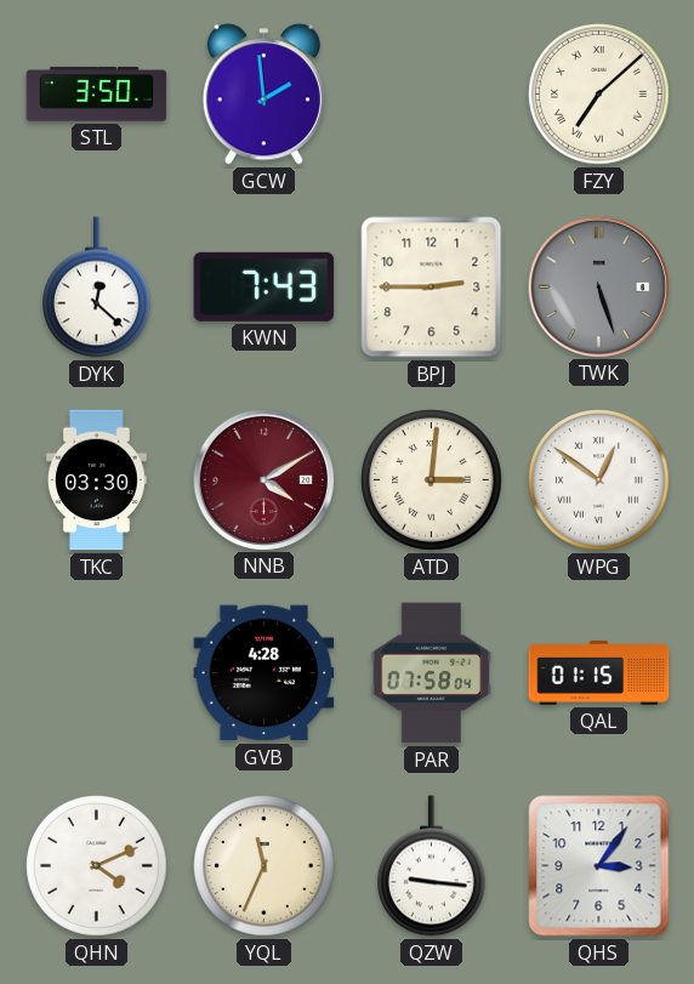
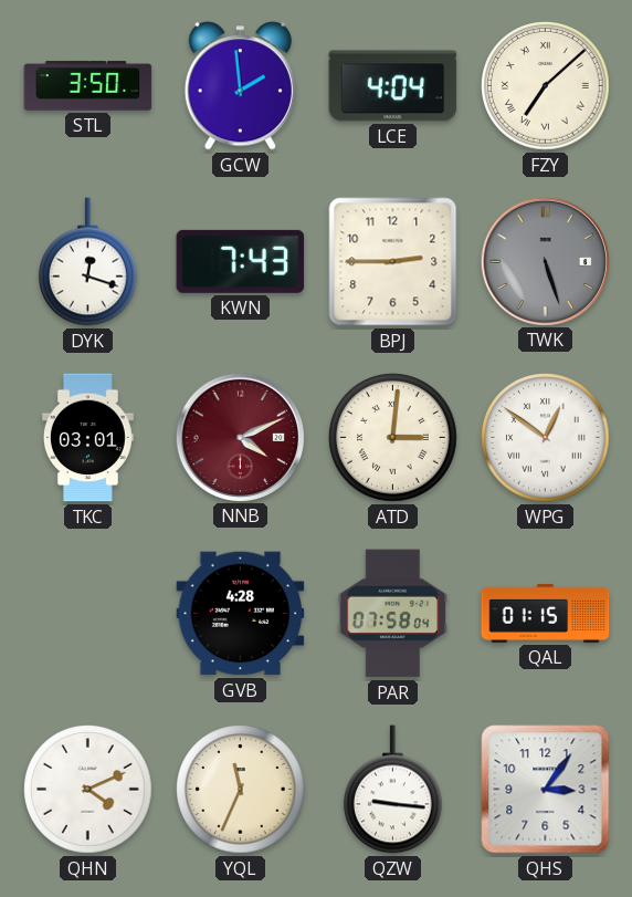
LCE: none -> 4:04 (393, 86)
DYK: 12:22 -> 12:18 (88, 262)
TKC: 03:30 -> 03:01 (87, 438)
NNB: 4:10 -> 4:11 (240, 437)
